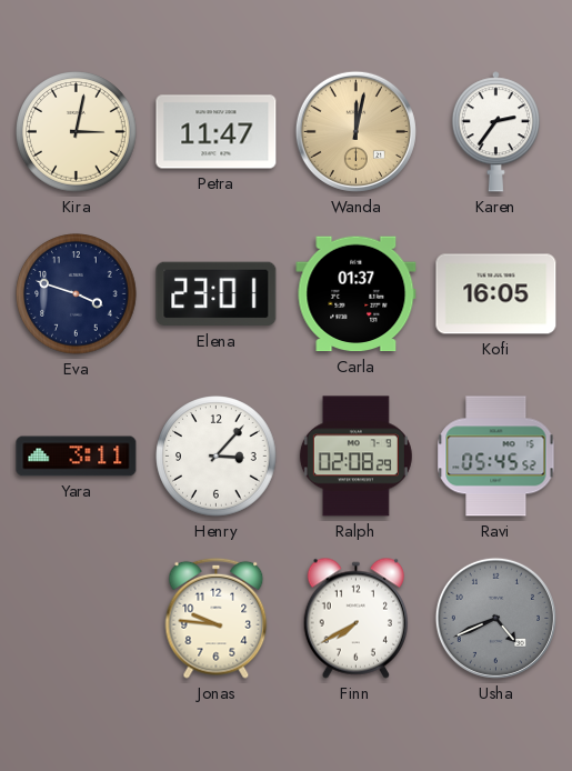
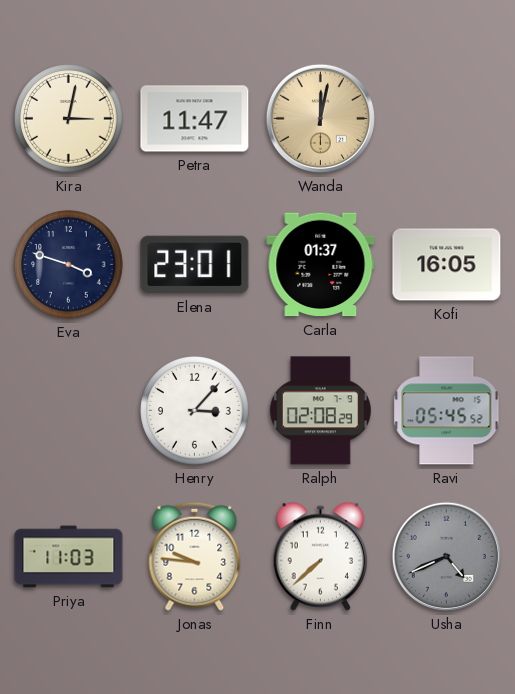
Karen: 2:36 -> none (495, 132)
Yara: 3:11 -> none (77, 457)
Priya: none -> 11:03 (69, 557)
Finn: 7:40 -> 7:38 (320, 556)
